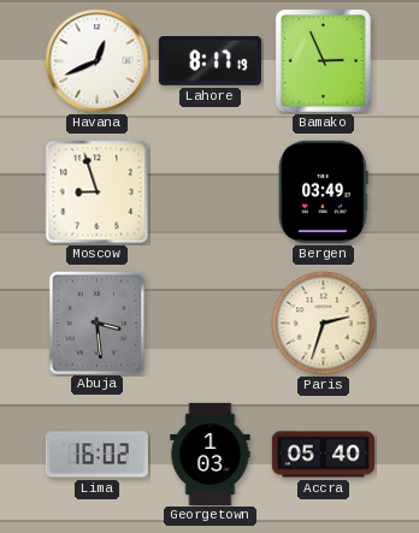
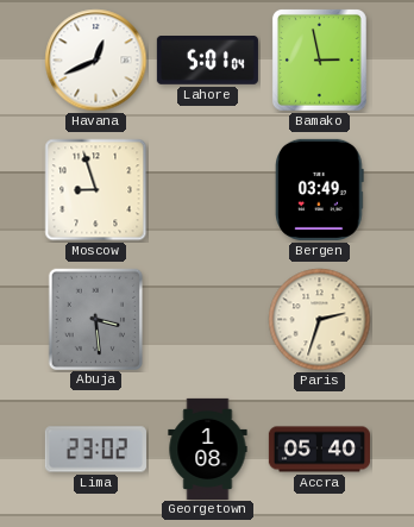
Lahore: 8:17 -> 5:01 (207, 61)
Bamako: 2:56 -> 2:58 (319, 59)
Lima: 16:02 -> 23:02 (95, 450)
Georgetown: 1:03 -> 1:08 (208, 448)
